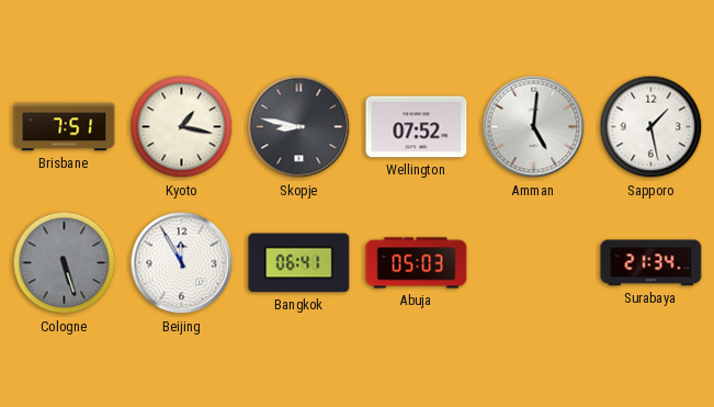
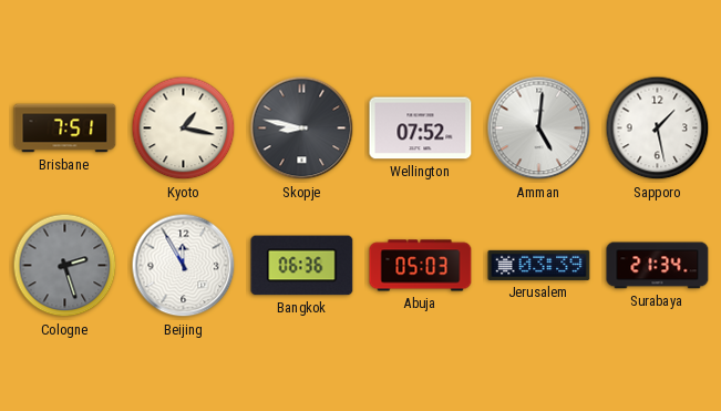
Cologne: 5:27 -> 2:27 (65, 266)
Bangkok: 06:41 -> 06:36 (302, 266)
Jerusalem: none -> 03:39 (539, 265)
